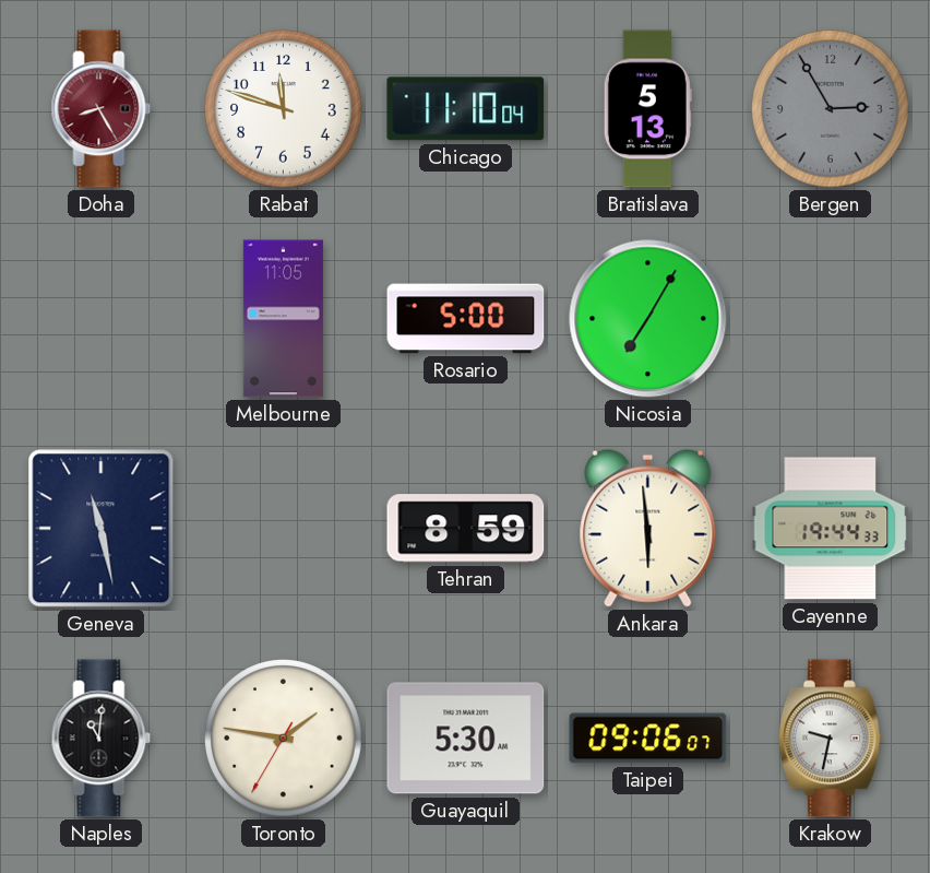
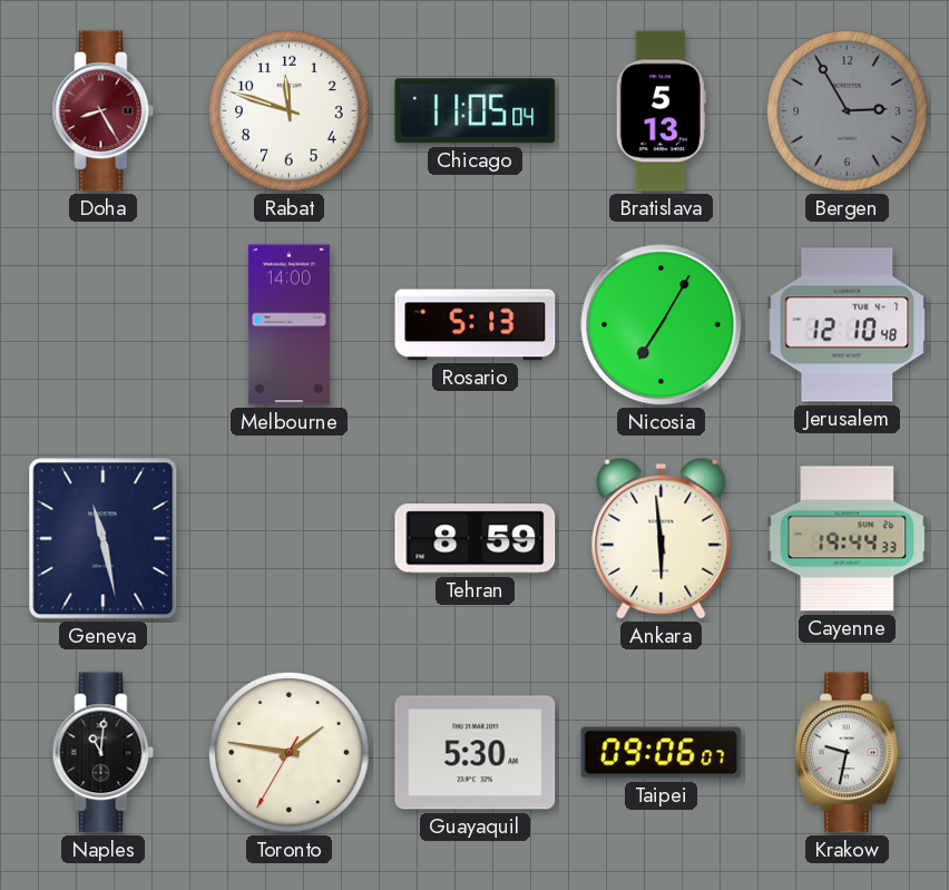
Chicago: 11:10 -> 11:05 (476, 111)
Melbourne: 11:05 -> 14:00 (288, 325)
Rosario: 5:00 -> 5:13 (476, 325)
Jerusalem: none -> 12:10 (848, 325)
